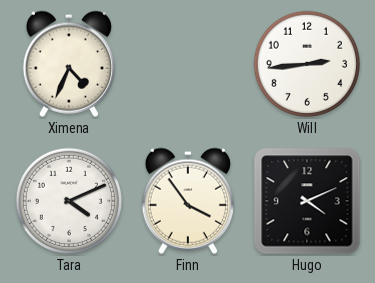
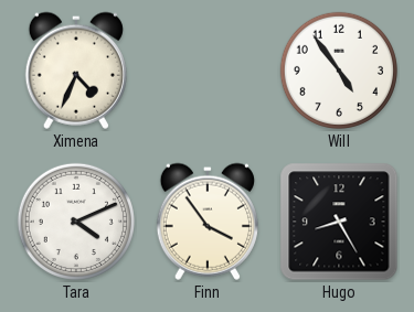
Will: 2:44 -> 4:54 (339, 71)
Hugo: 4:11 -> 8:25 (339, 222)
